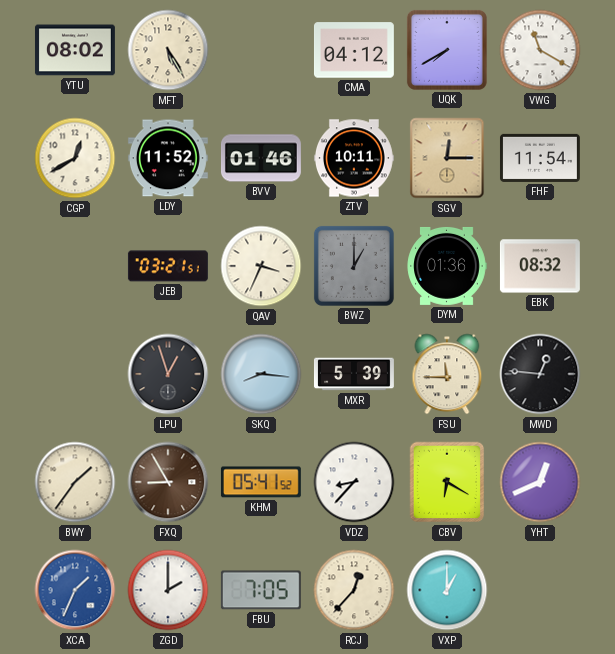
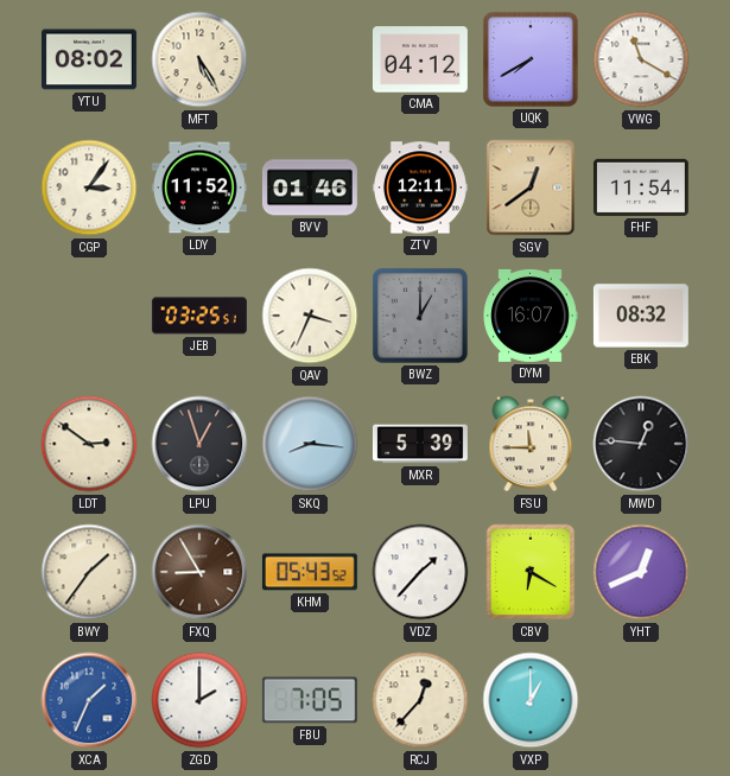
CGP: 12:40 -> 3:06 (89, 187)
ZTV: 10:11 -> 12:11 (420, 187)
SGV: 12:15 -> 12:39 (531, 187)
JEB: 03:21 -> 03:25 (199, 316)
DYM: 01:36 -> 16:07 (531, 316)
LDT: none -> 2:51 (89, 444)
KHM: 05:41 -> 05:43 (310, 572)
VDZ: 8:37 -> 1:37 (420, 572)
